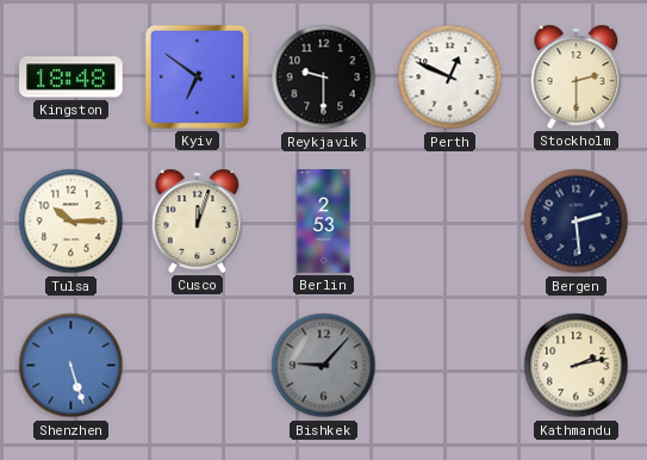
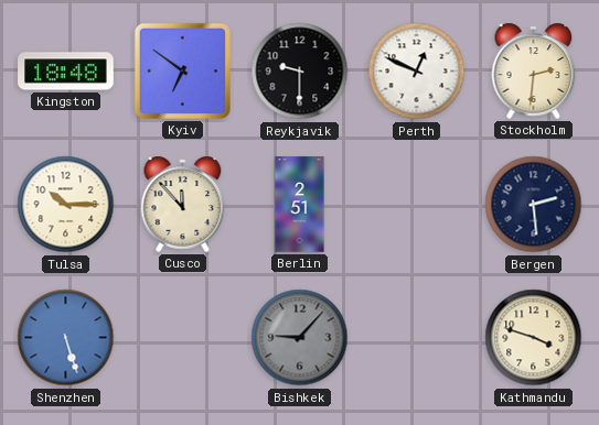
Stockholm: 2:30 -> 2:31 (534, 70)
Cusco: 12:03 -> 11:53 (183, 204)
Berlin: 2:53 -> 2:51 (300, 205)
Kathmandu: 2:13 -> 3:48 (534, 338)
